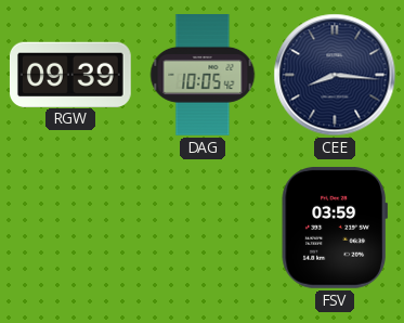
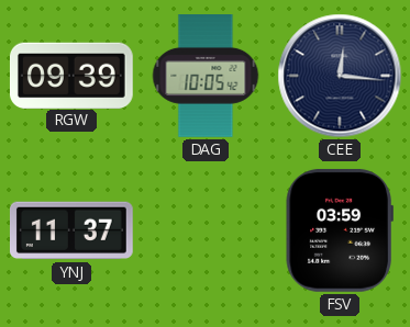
CEE: 8:16 -> 12:16 (340, 76)
YNJ: none -> 11:37 (71, 230)
